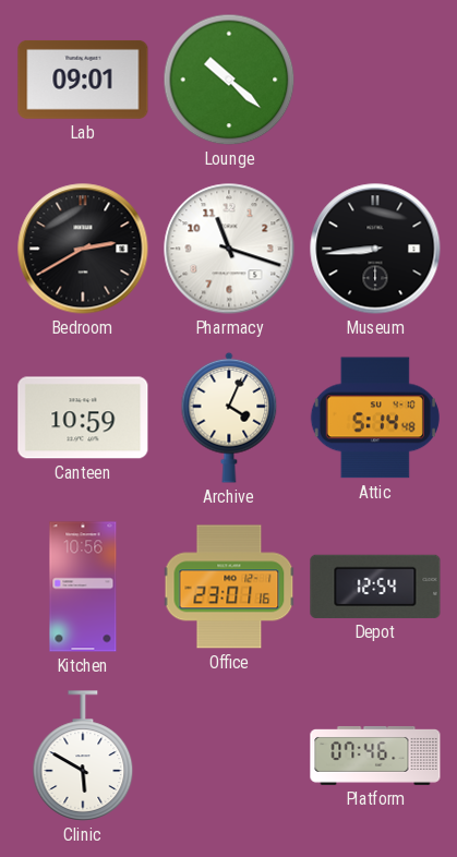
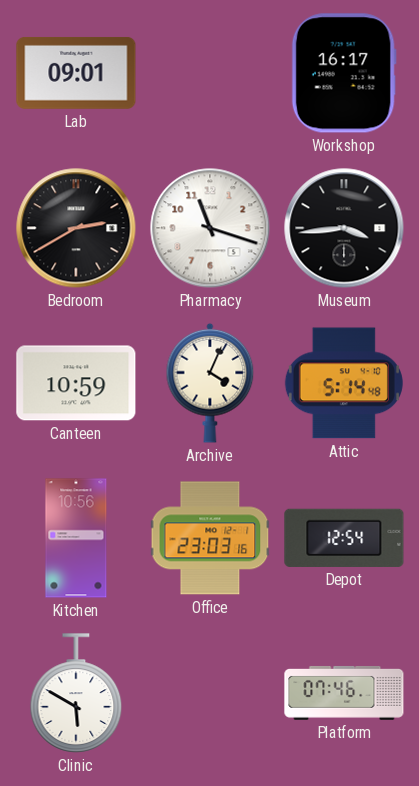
Lounge: 10:22 -> none (229, 80)
Workshop: none -> 16:17 (344, 73)
Museum: 8:44 -> 3:44 (344, 228)
Office: 23:01 -> 23:03 (210, 538)
